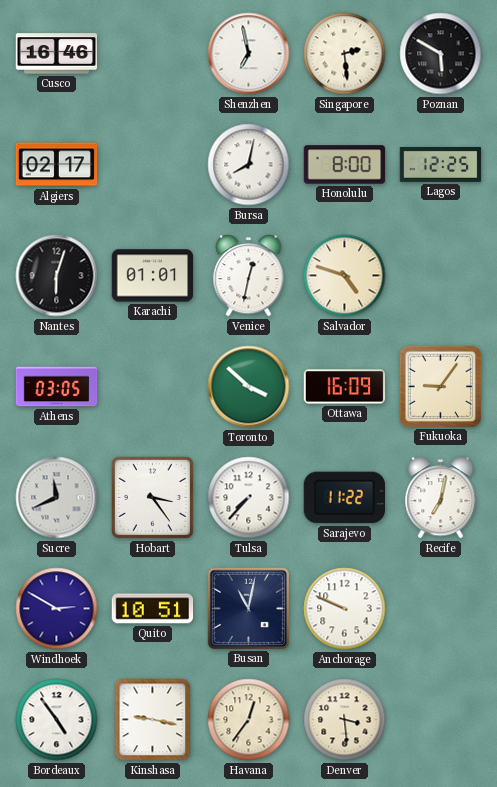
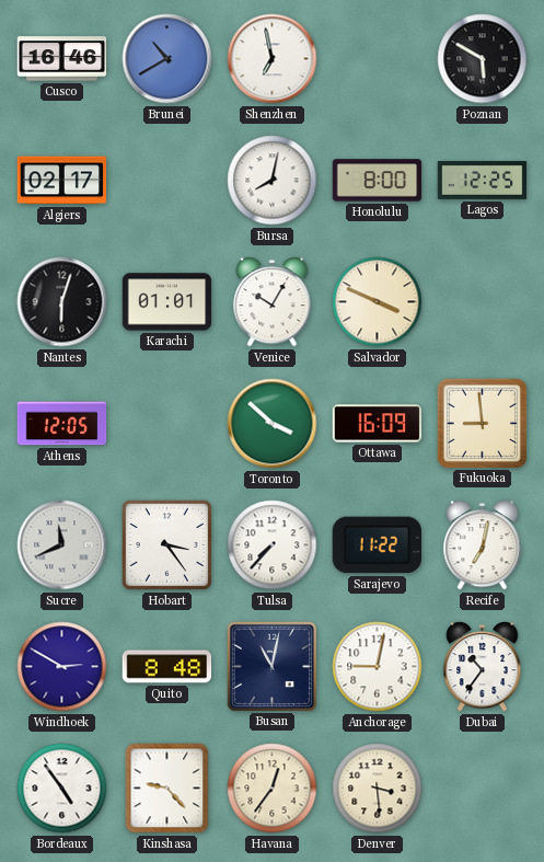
Brunei: none -> 10:40 (167, 59)
Singapore: 2:29 -> none (345, 54)
Venice: 12:32 -> 10:05 (273, 302)
Salvador: 4:48 -> 3:49 (378, 302)
Athens: 03:05 -> 12:05 (62, 424)
Fukuoka: 9:06 -> 8:59 (482, 423)
Quito: 10:51 -> 8:48 (167, 667)
Anchorage: 9:49 -> 9:02 (378, 667)
Dubai: none -> 10:36 (483, 667)
Kinshasa: 9:17 -> 9:23 (167, 789)
